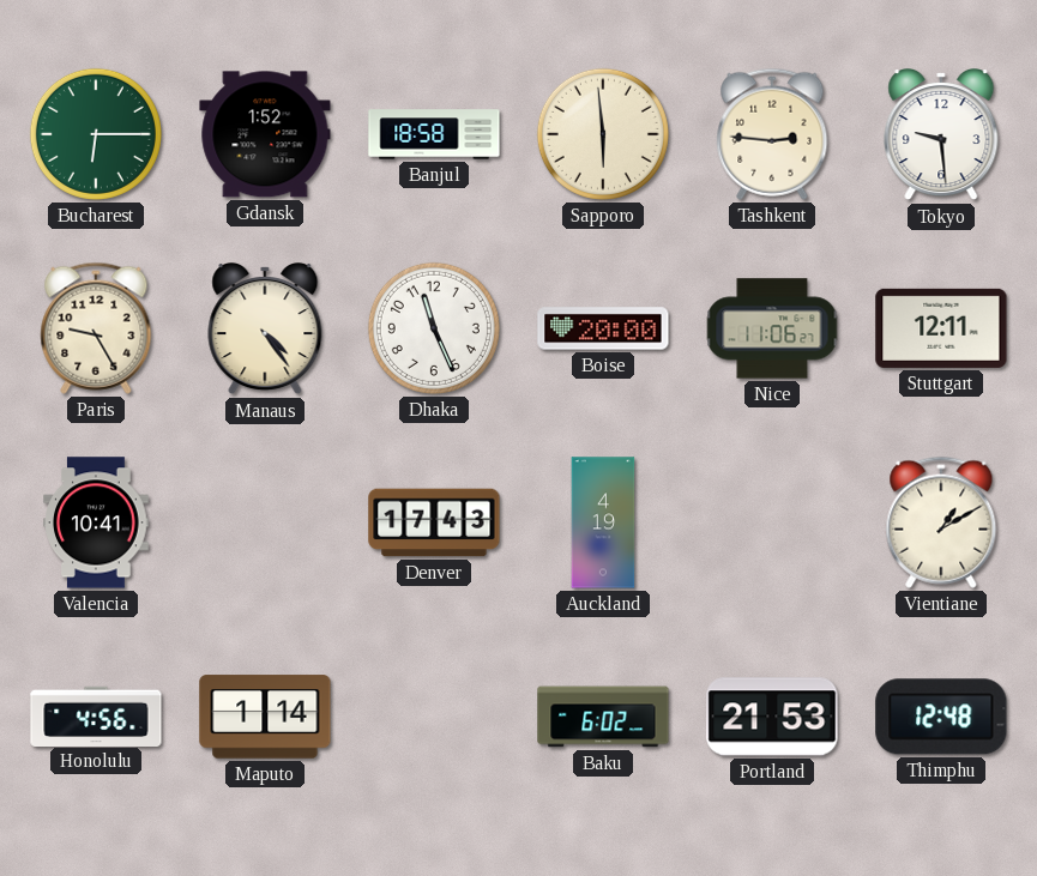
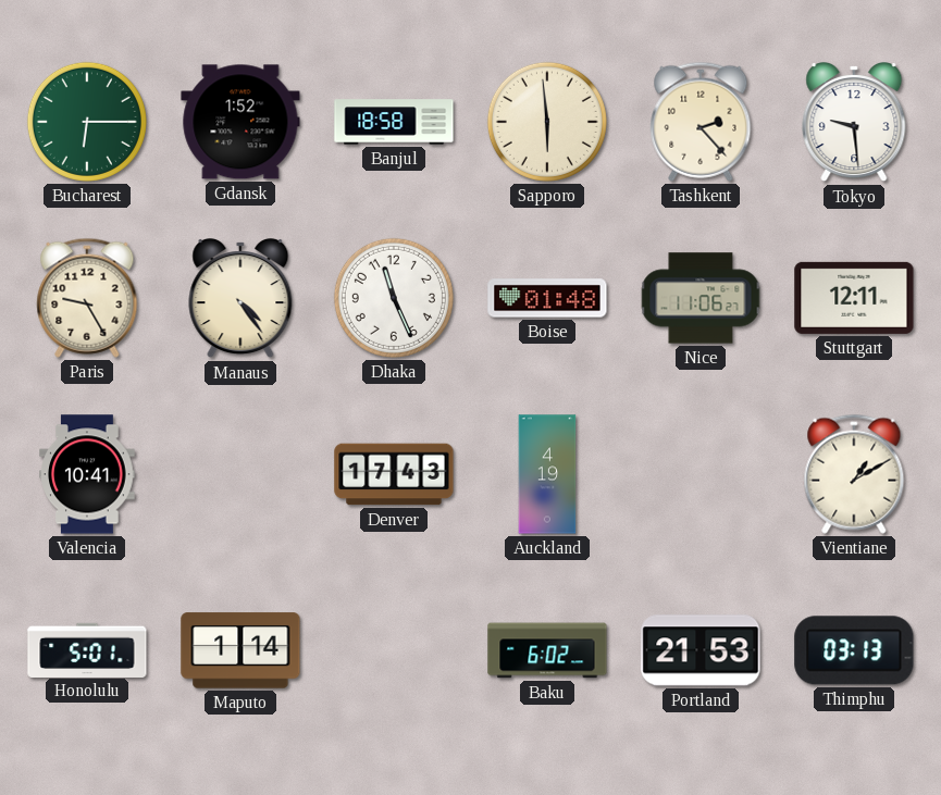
Tashkent: 2:46 -> 2:23 (701, 122)
Boise: 20:00 -> 01:48 (547, 298)
Honolulu: 4:56 -> 5:01 (87, 649)
Thimphu: 12:48 -> 03:13 (854, 650)
